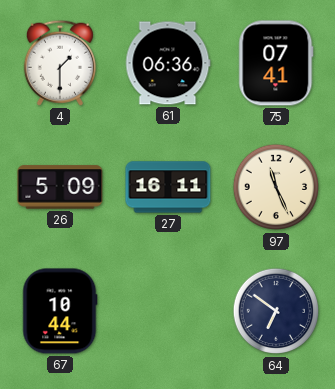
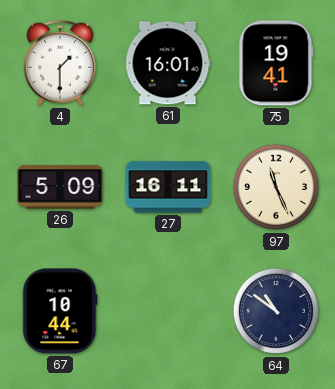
61: 06:36 -> 16:01 (168, 63)
75: 07:41 -> 19:41 (276, 63)
64: 6:51 -> 10:51 (276, 311)
